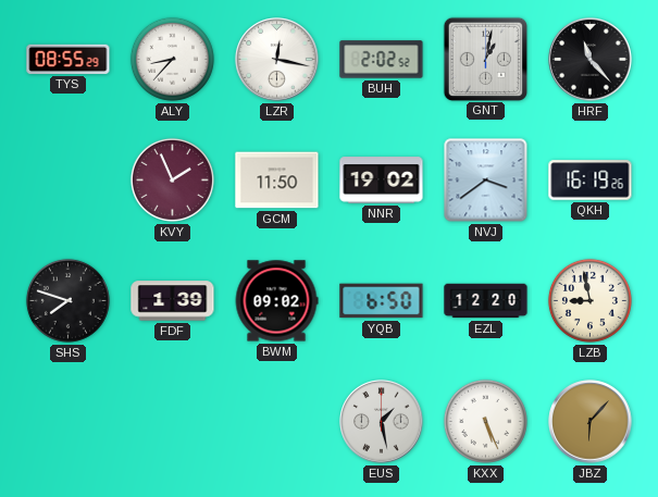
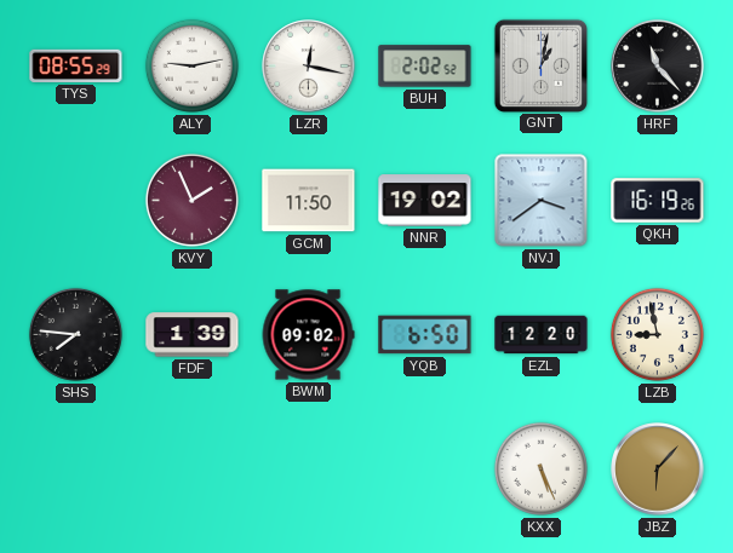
ALY: 8:37 -> 9:13 (191, 65)
SHS: 7:48 -> 7:46 (75, 334)
EUS: 1:28 -> none (382, 422)
